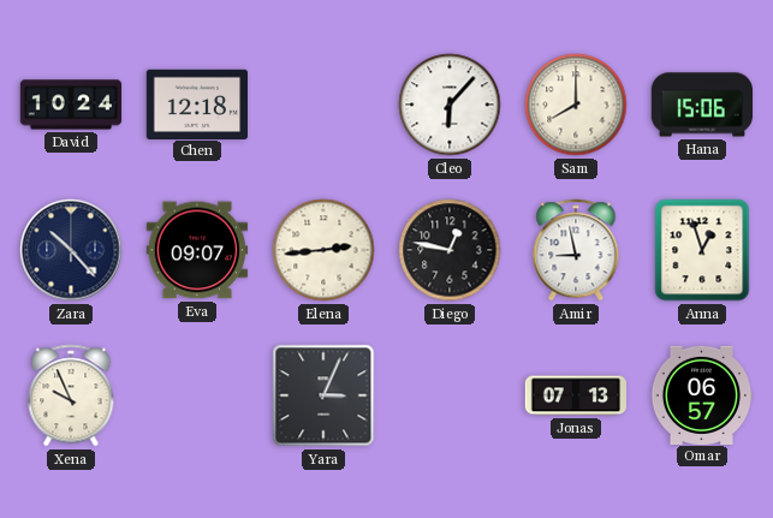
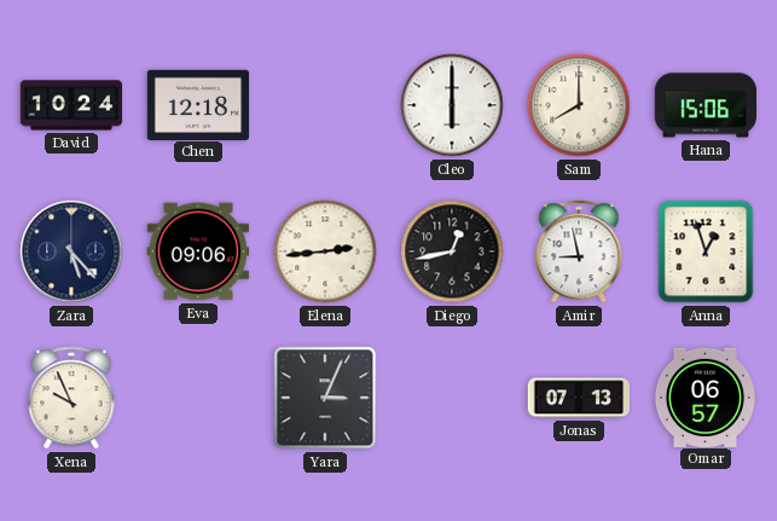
Cleo: 6:07 -> 6:00 (452, 105)
Zara: 10:23 -> 5:23 (71, 251)
Eva: 09:07 -> 09:06 (197, 251)
Diego: 12:47 -> 12:43 (452, 251)
